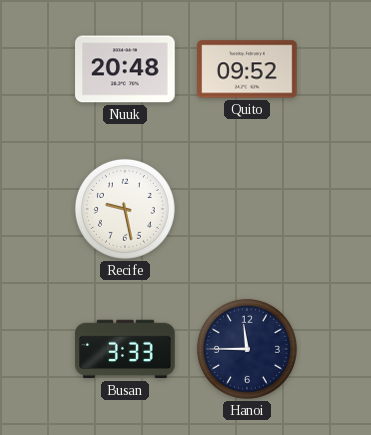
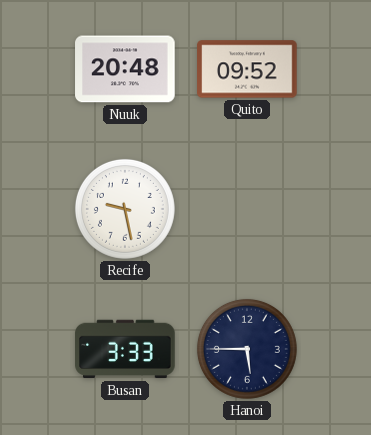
Hanoi: 11:45 -> 5:45 (247, 349)
